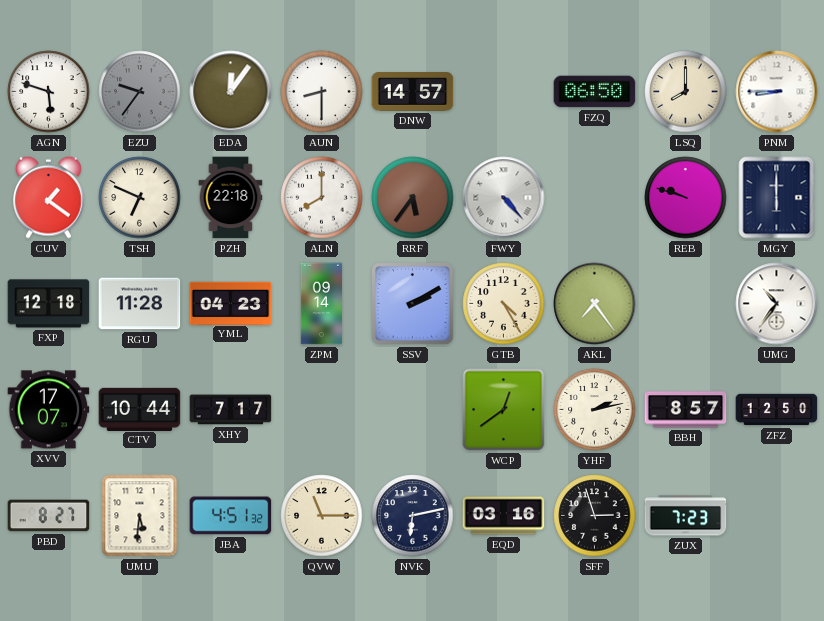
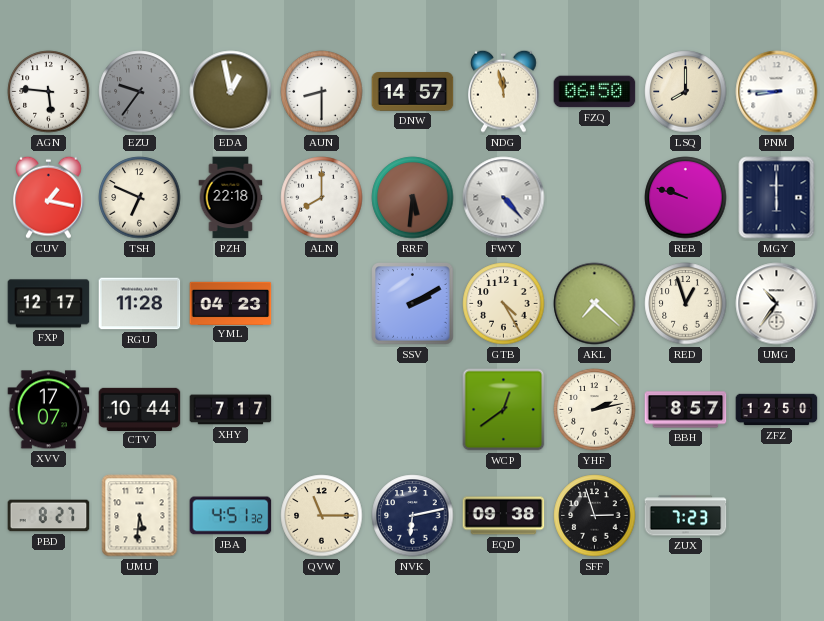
AGN: 5:48 -> 5:46 (49, 92)
EDA: 12:06 -> 12:58 (231, 92)
NDG: none -> 11:58 (504, 91)
CUV: 1:21 -> 1:17 (49, 197)
RRF: 5:36 -> 5:31 (413, 198)
FXP: 12:18 -> 12:17 (49, 304)
ZPM: 09:14 -> none (321, 304)
AKL: 7:24 -> 7:22 (595, 304)
RED: none -> 12:57 (686, 304)
EQD: 03:16 -> 09:38 (504, 516)
